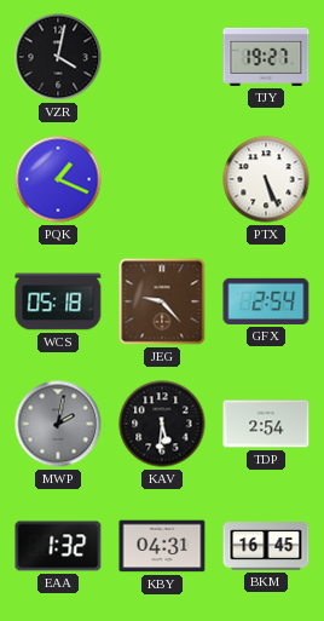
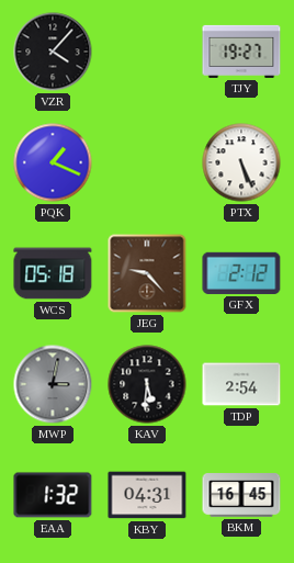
VZR: 4:02 -> 4:07 (53, 52)
GFX: 2:54 -> 2:12 (241, 273)
MWP: 2:02 -> 3:02 (53, 384)
